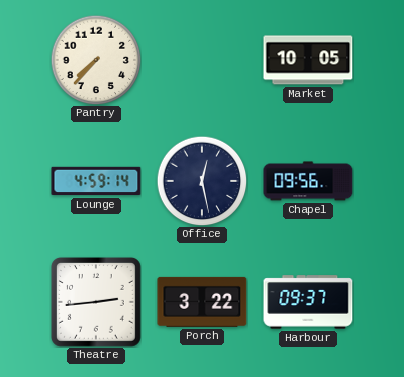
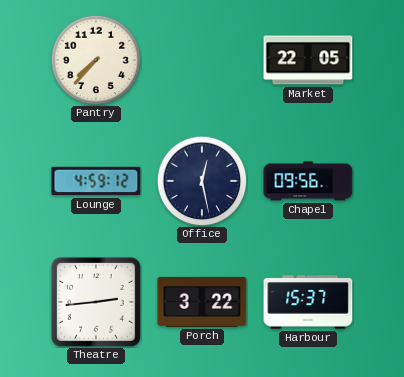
Market: 10:05 -> 22:05 (308, 60)
Lounge: 4:59:14 -> 4:59:12 (96, 181)
Harbour: 09:37 -> 15:37 (308, 302)
